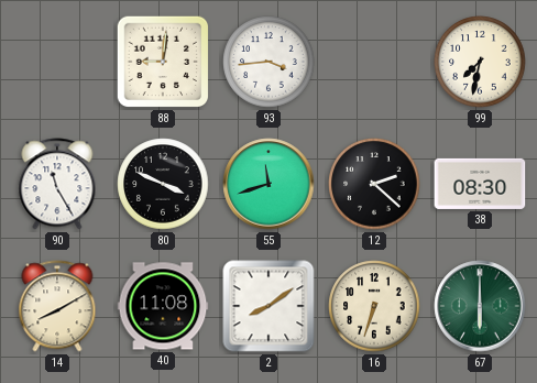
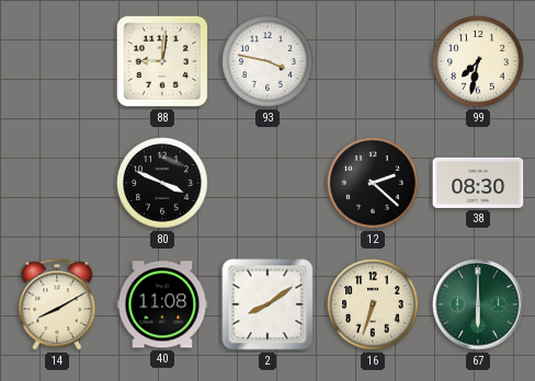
93: 3:44 -> 3:47 (267, 61)
90: 11:25 -> none (57, 184)
55: 11:42 -> none (268, 184)
